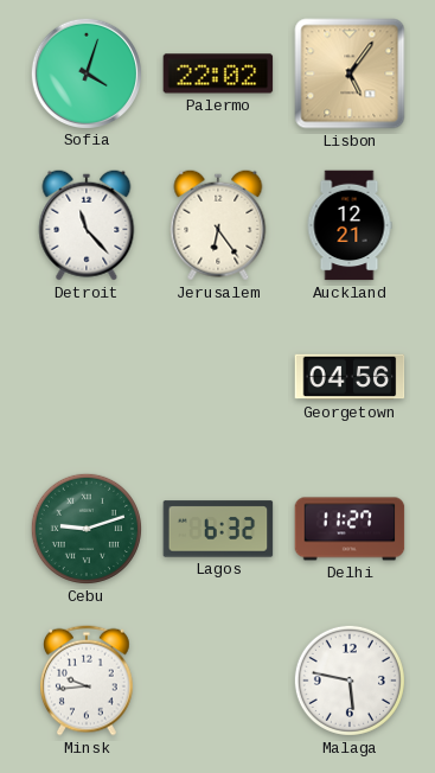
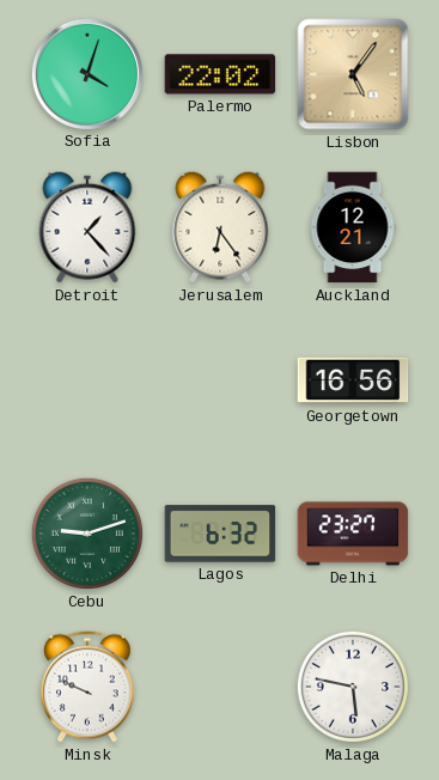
Detroit: 11:23 -> 1:23 (87, 227)
Georgetown: 04:56 -> 16:56 (353, 380)
Delhi: 11:27 -> 23:27 (353, 534)
Minsk: 9:44 -> 9:49 (89, 687)
